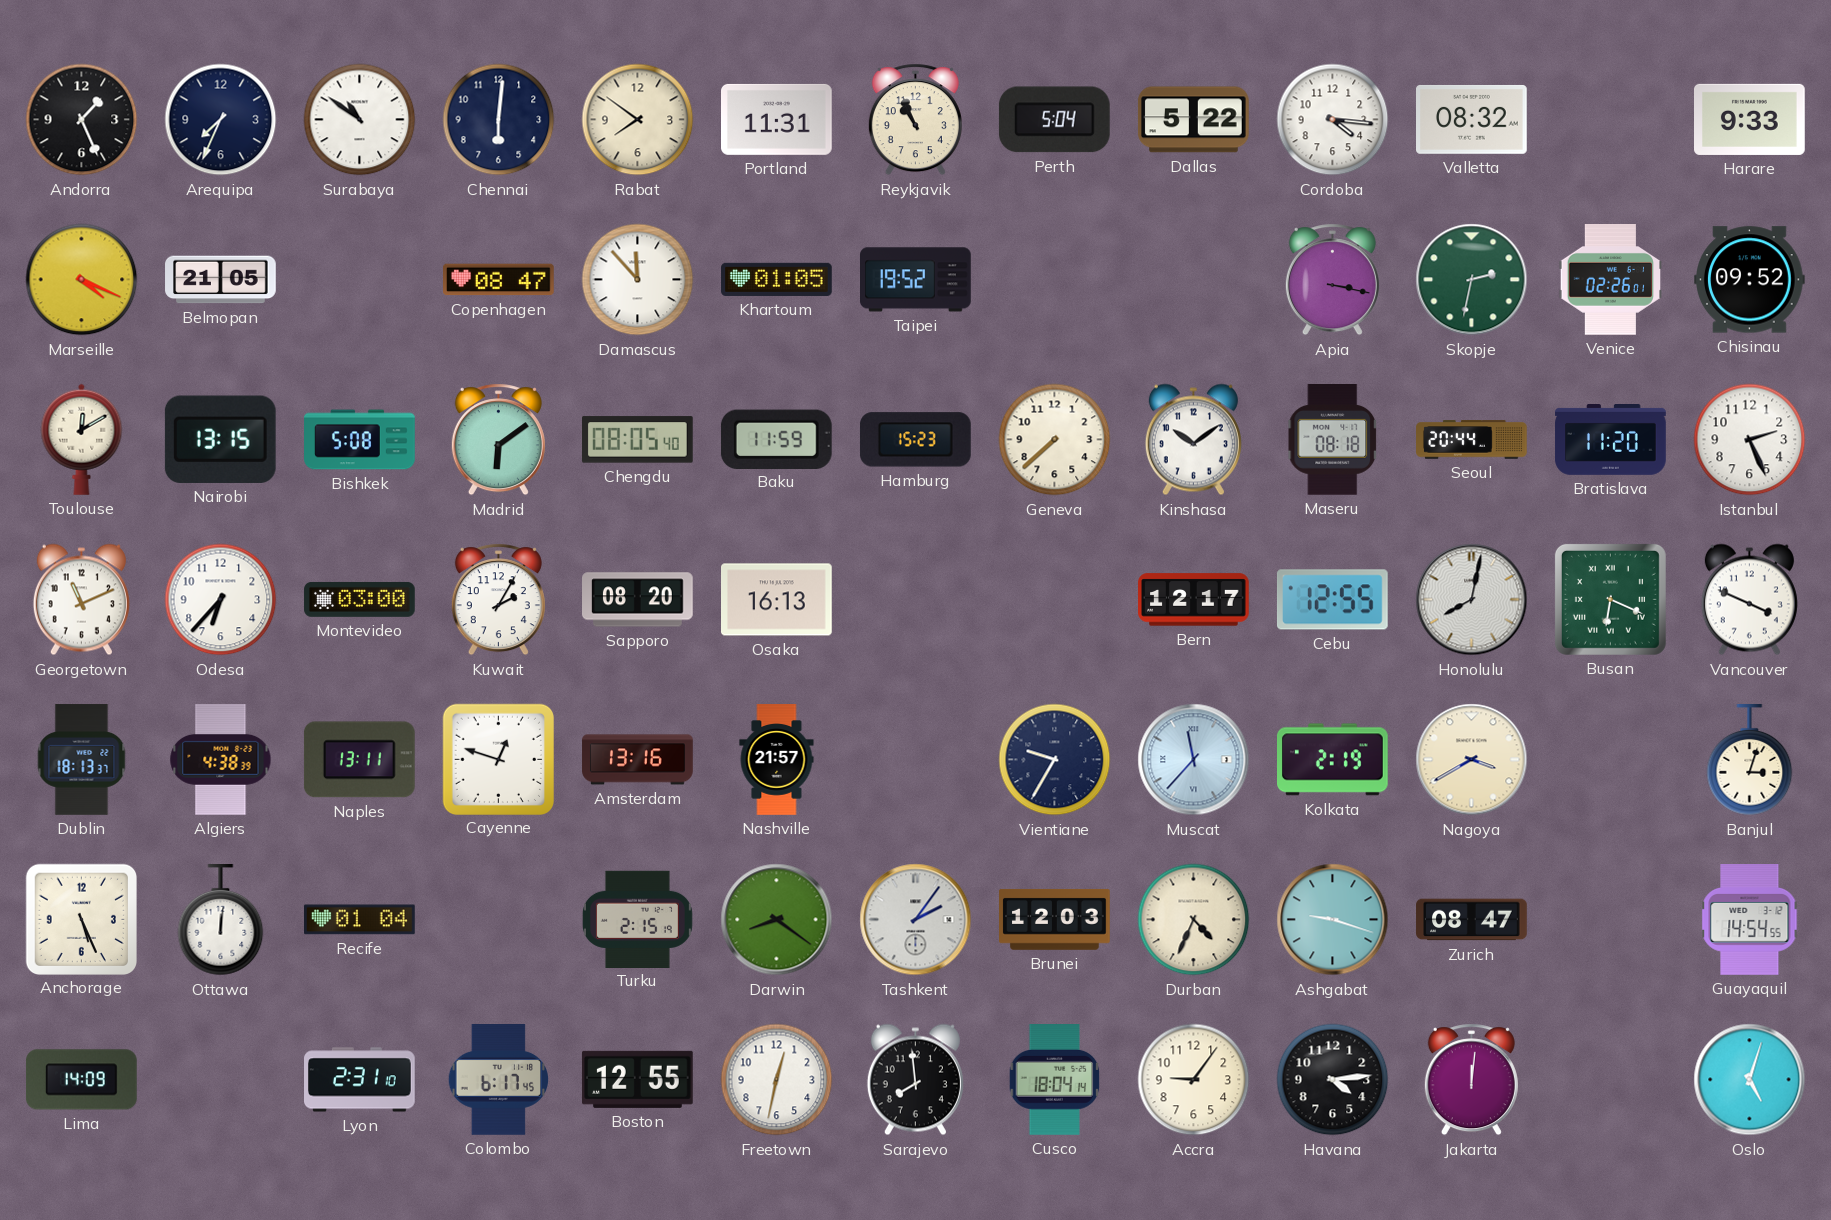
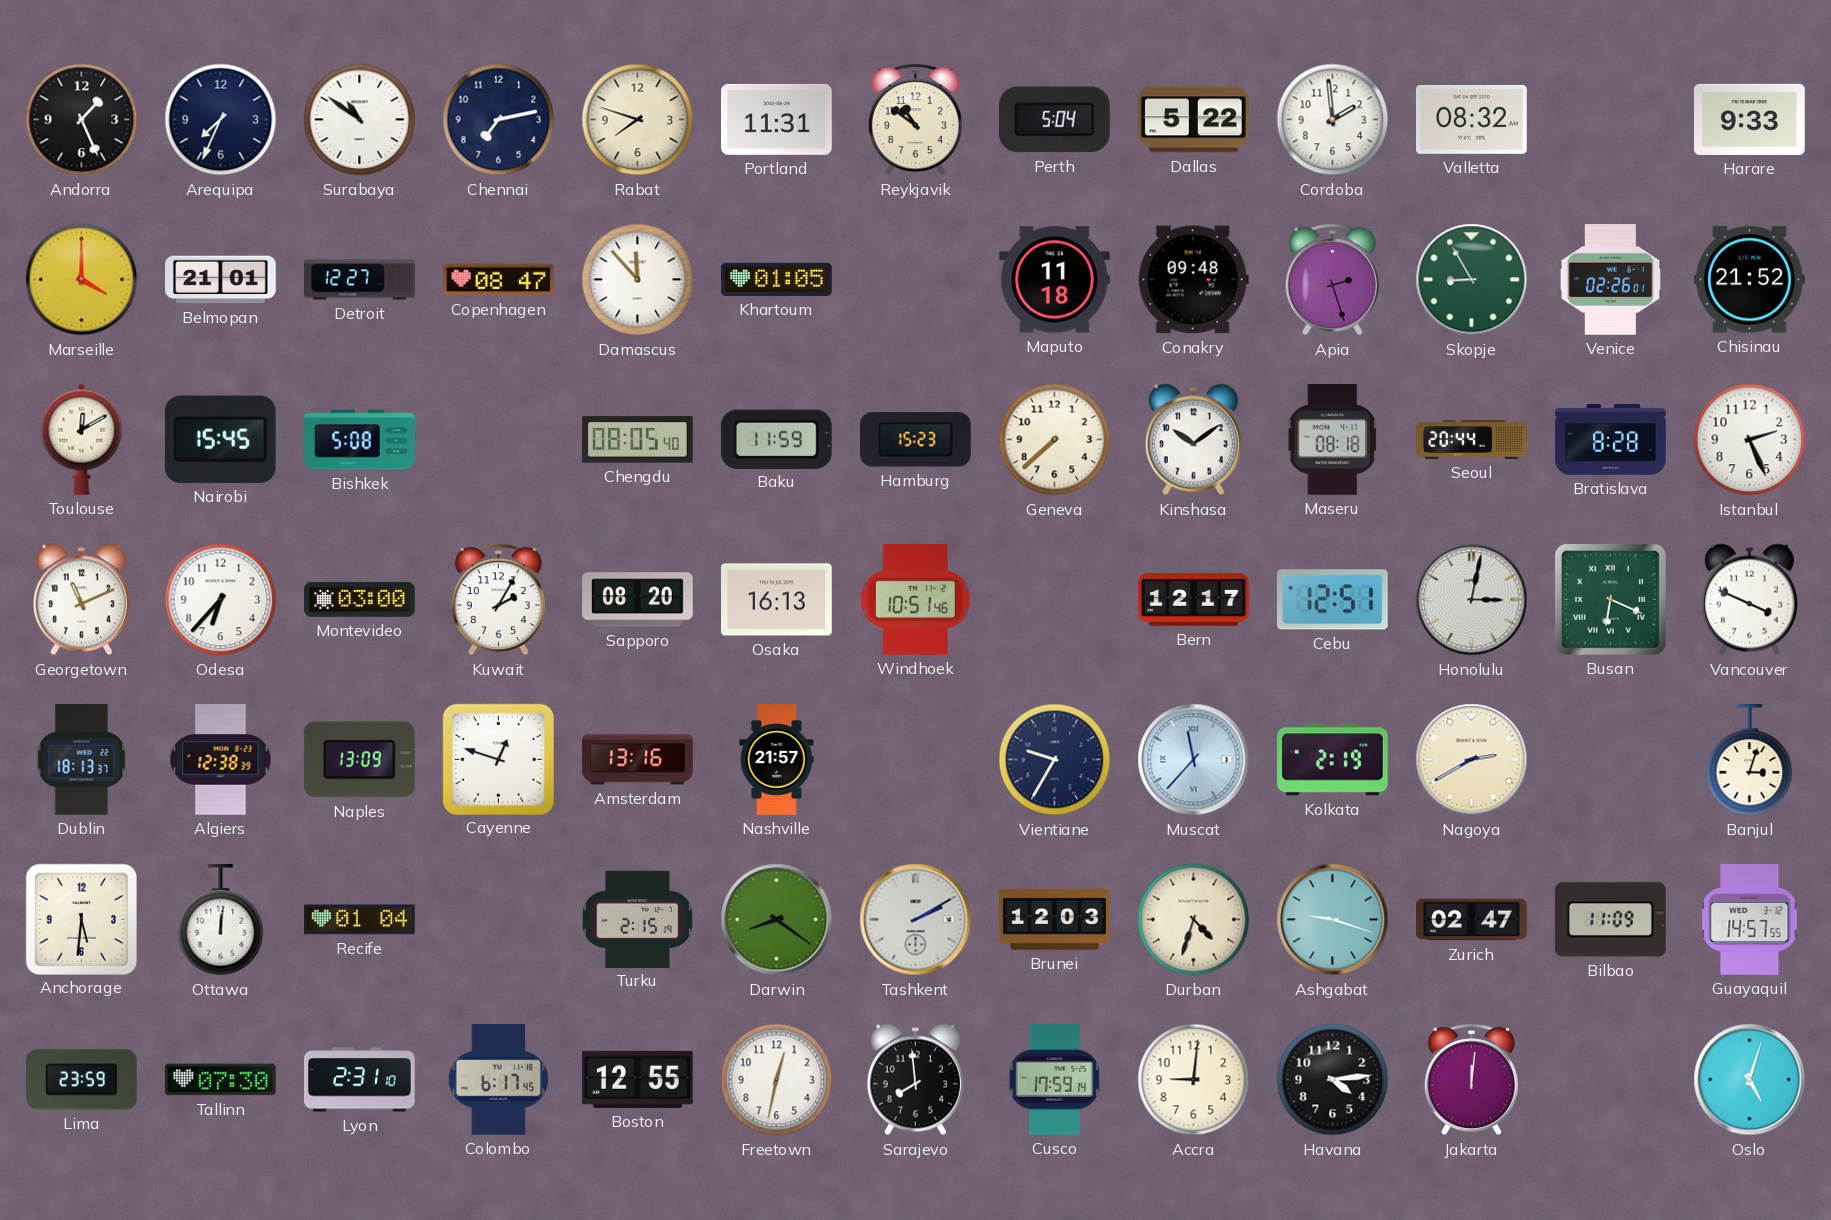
Chennai: 6:01 -> 7:13 (499, 120)
Rabat: 7:51 -> 7:48 (638, 120)
Reykjavik: 10:56 -> 10:51 (915, 120)
Cordoba: 4:16 -> 1:59 (1333, 120)
Marseille: 4:19 -> 4:00 (82, 280)
Belmopan: 21:05 -> 21:01 (221, 280)
Detroit: none -> 12:27 (360, 280)
Taipei: 19:52 -> none (916, 280)
Maputo: none -> 11:18 (1055, 280)
Conakry: none -> 09:48 (1193, 280)
Apia: 3:17 -> 2:27 (1332, 280)
Skopje: 2:32 -> 8:55 (1472, 280)
Chisinau: 09:52 -> 21:52 (1750, 280)
Nairobi: 13:15 -> 15:45 (220, 439)
Madrid: 6:09 -> none (498, 440)
Bratislava: 11:20 -> 8:28 (1611, 440)
Windhoek: none -> 10:51 (916, 600)
Cebu: 12:55 -> 12:51 (1332, 600)
Honolulu: 8:02 -> 3:02 (1472, 600)
Algiers: 4:38 -> 12:38 (221, 760)
Naples: 13:11 -> 13:09 (359, 760)
Nagoya: 3:40 -> 2:40 (1472, 760)
Anchorage: 5:26 -> 5:31 (81, 919)
Tashkent: 2:06 -> 2:10 (916, 920)
Durban: 4:34 -> 4:33 (1194, 920)
Zurich: 08:47 -> 02:47 (1472, 920)
Bilbao: none -> 11:09 (1610, 920)
Guayaquil: 14:54 -> 14:57 (1750, 920)
Lima: 14:09 -> 23:59 (81, 1080)
Tallinn: none -> 07:30 (221, 1080)
Cusco: 18:04 -> 17:59 (1055, 1080)
Accra: 9:06 -> 9:01 (1194, 1080)
